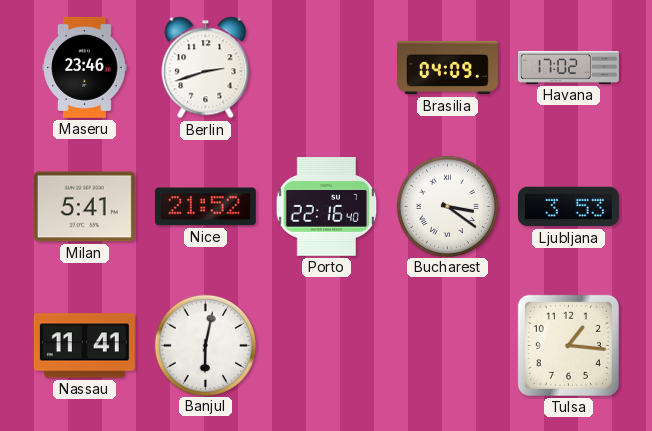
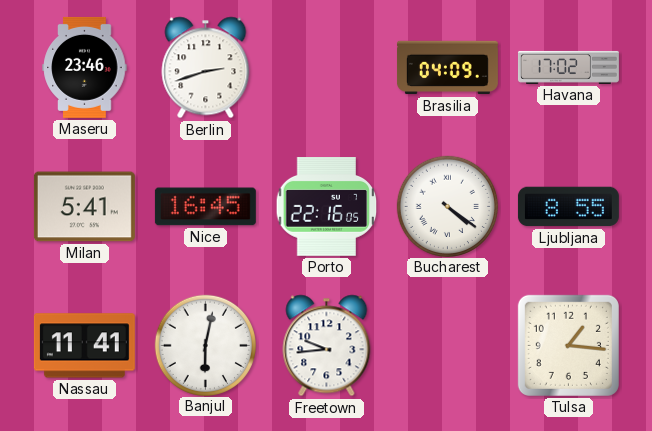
Nice: 21:52 -> 16:45 (205, 207)
Porto: 22:16:40 -> 22:16:05 (327, 207)
Bucharest: 3:21 -> 4:21 (447, 206)
Ljubljana: 3:53 -> 8:55 (568, 207)
Freetown: none -> 9:44 (327, 346)
